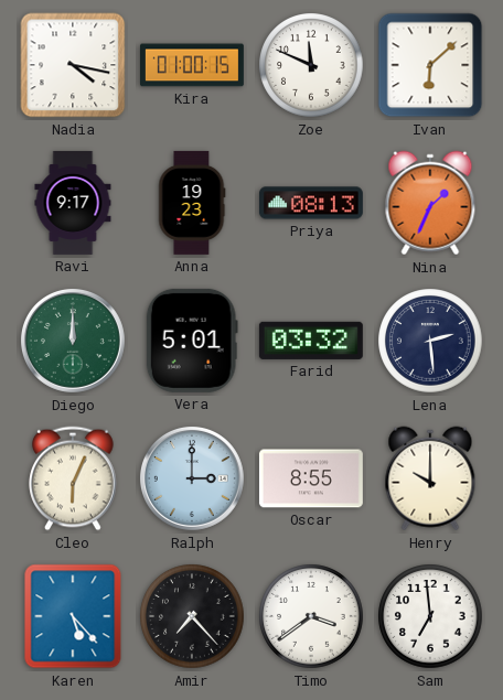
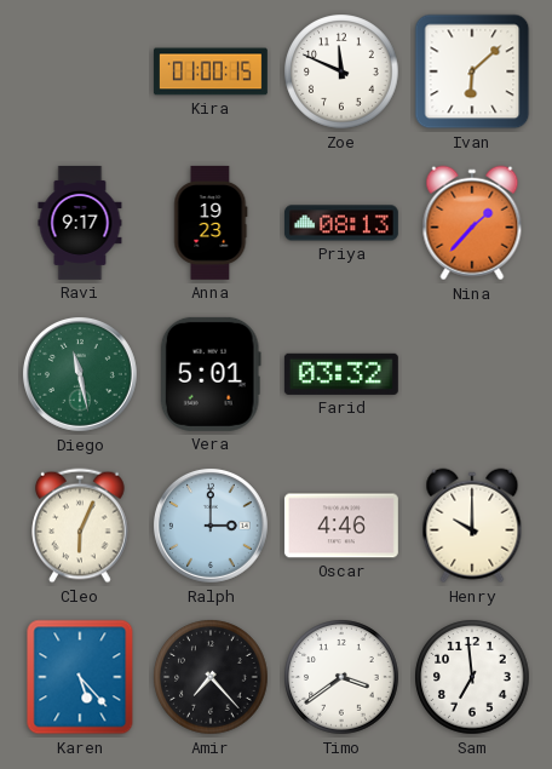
Nadia: 4:17 -> none (73, 65)
Nina: 1:34 -> 1:37 (472, 223)
Diego: 12:00 -> 11:28 (80, 374)
Lena: 2:29 -> none (430, 341)
Oscar: 8:55 -> 4:46 (341, 526)
